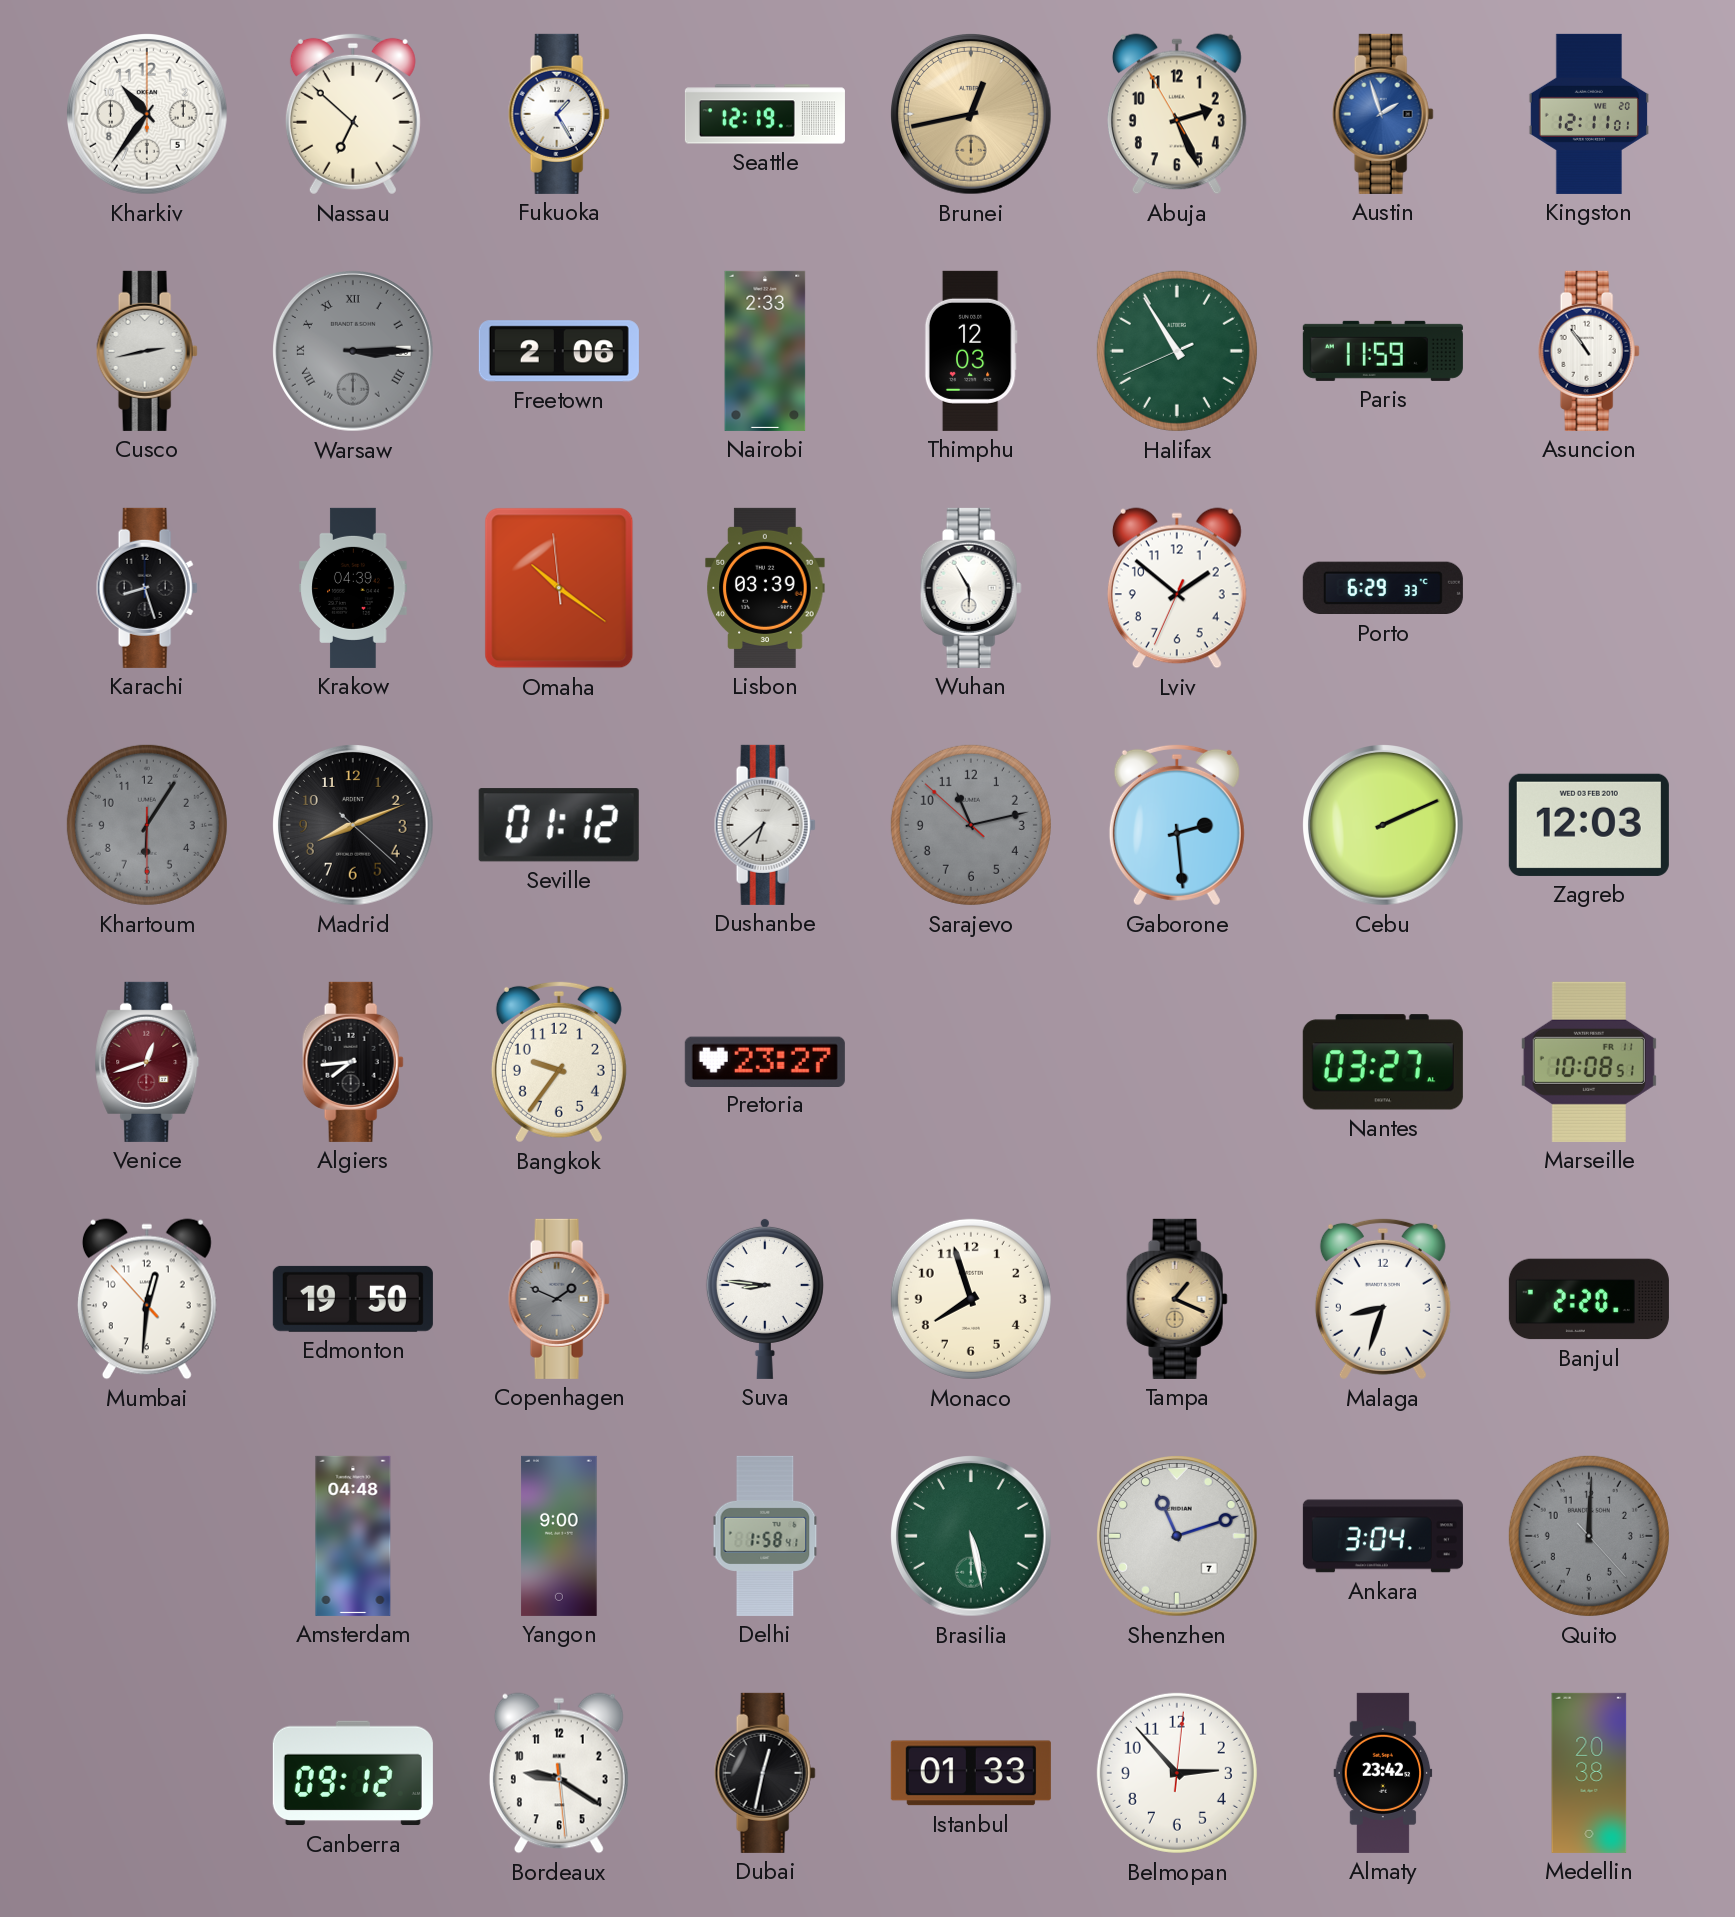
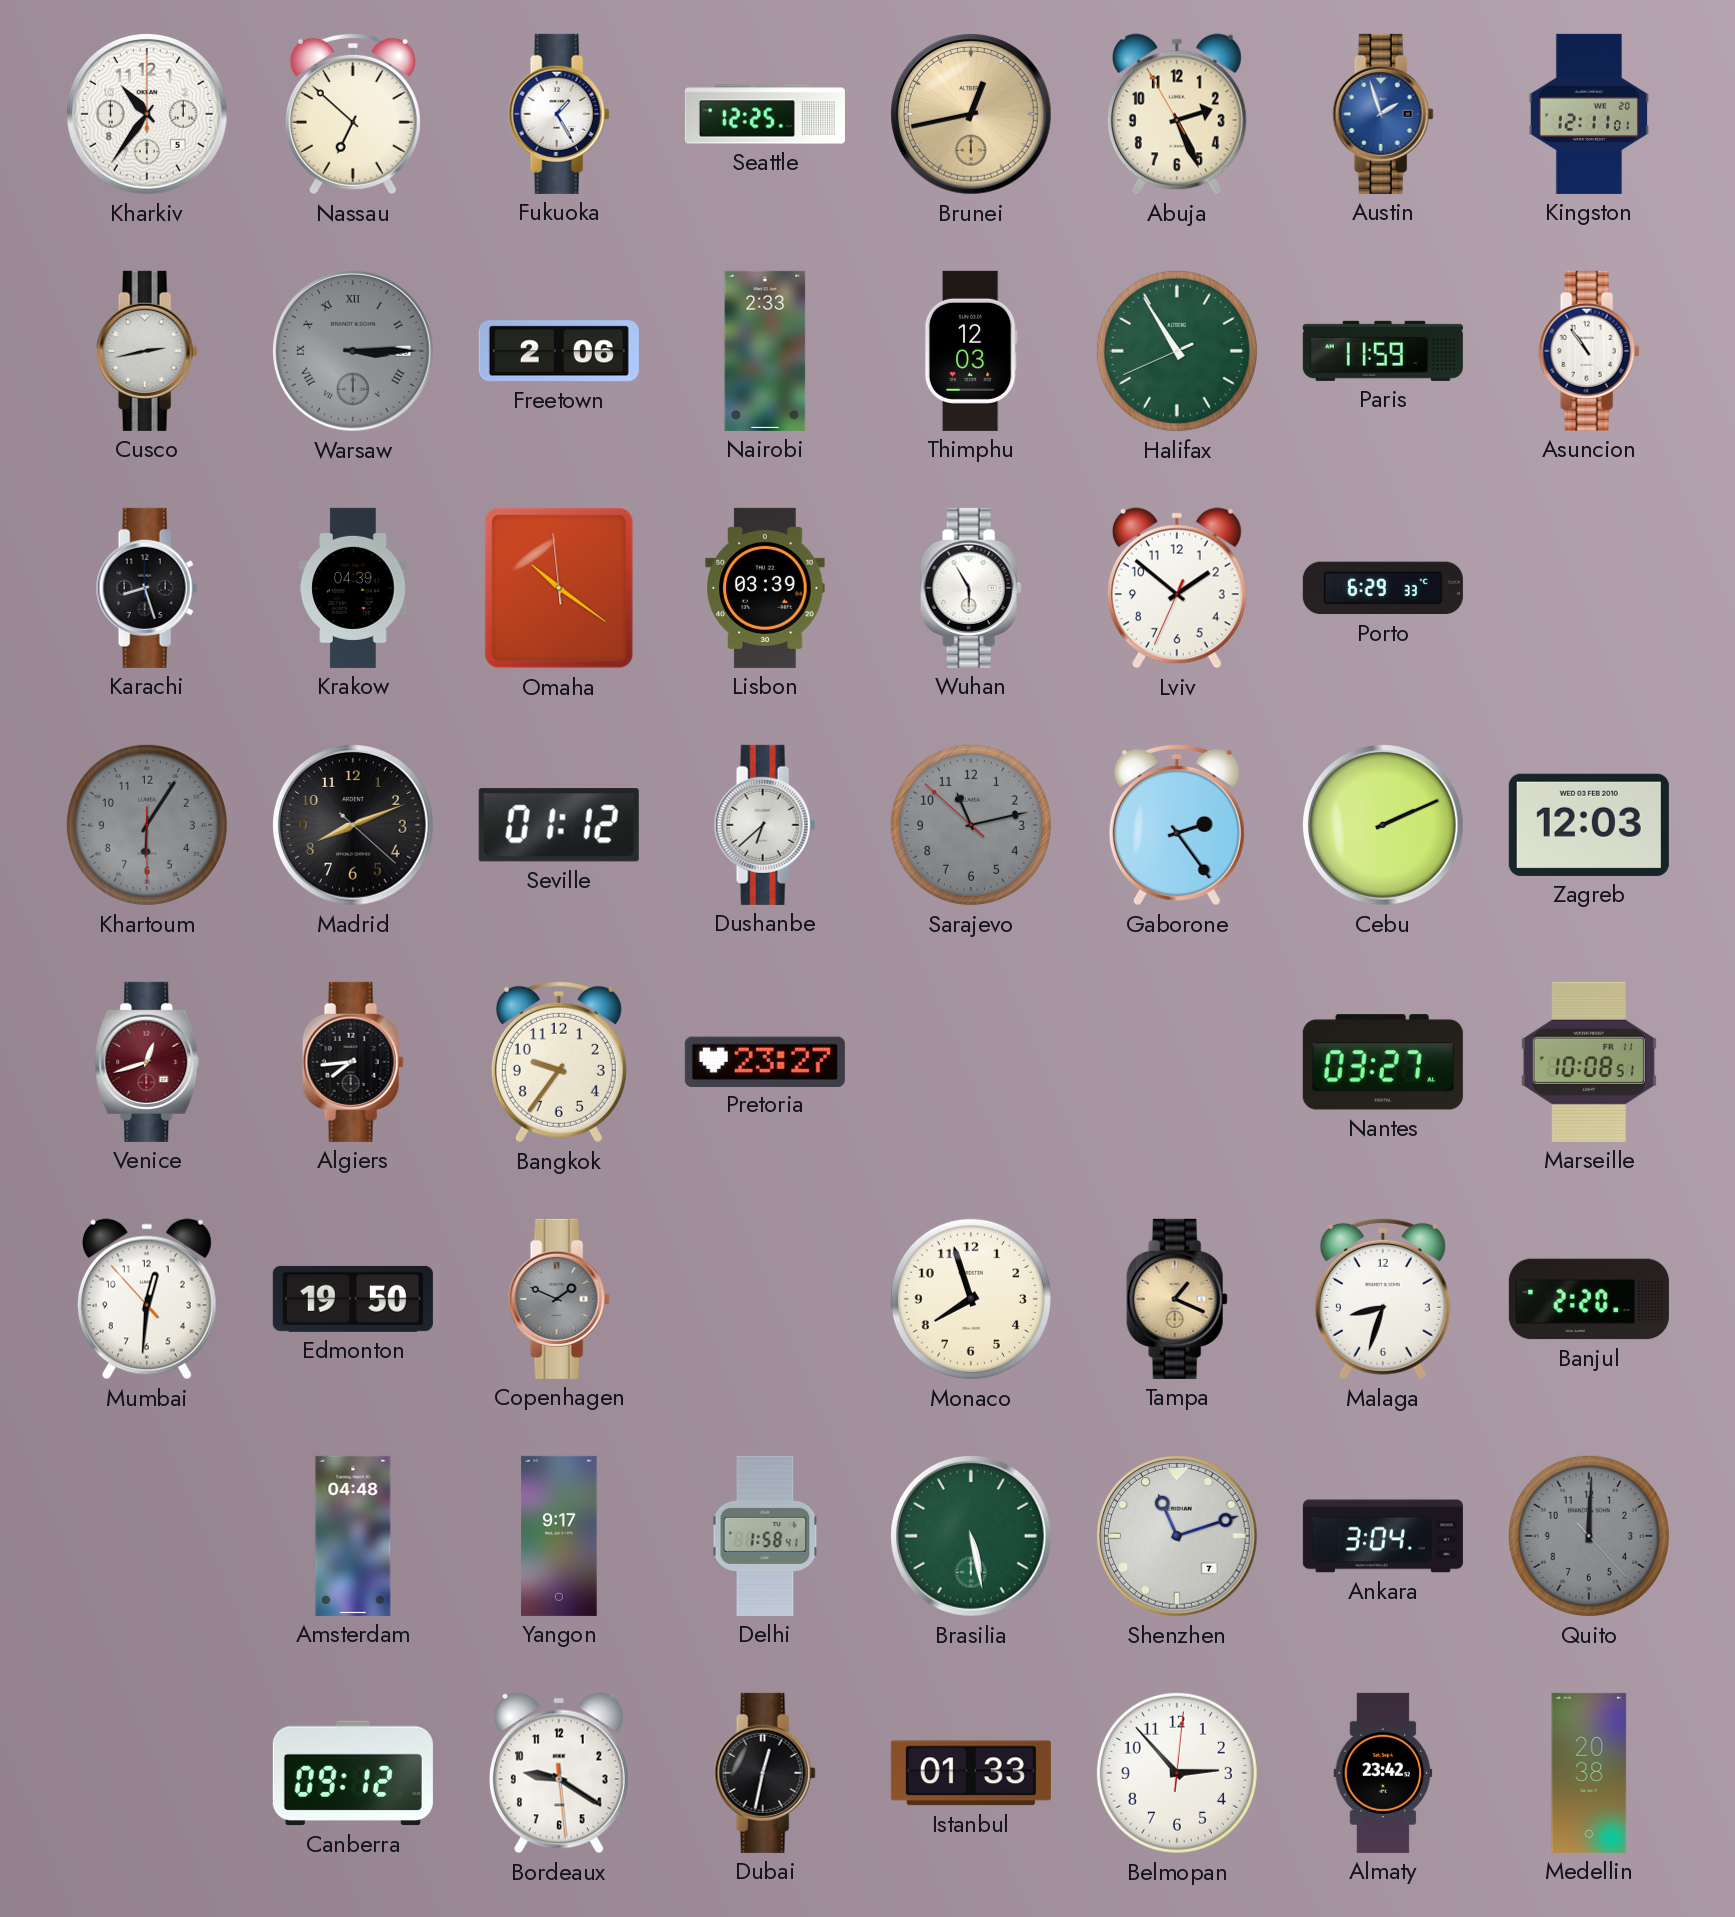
Seattle: 12:19 -> 12:25 (765, 114)
Gaborone: 2:29 -> 2:24 (1177, 825)
Suva: 8:46 -> none (765, 1298)
Yangon: 9:00 -> 9:17 (559, 1536)
